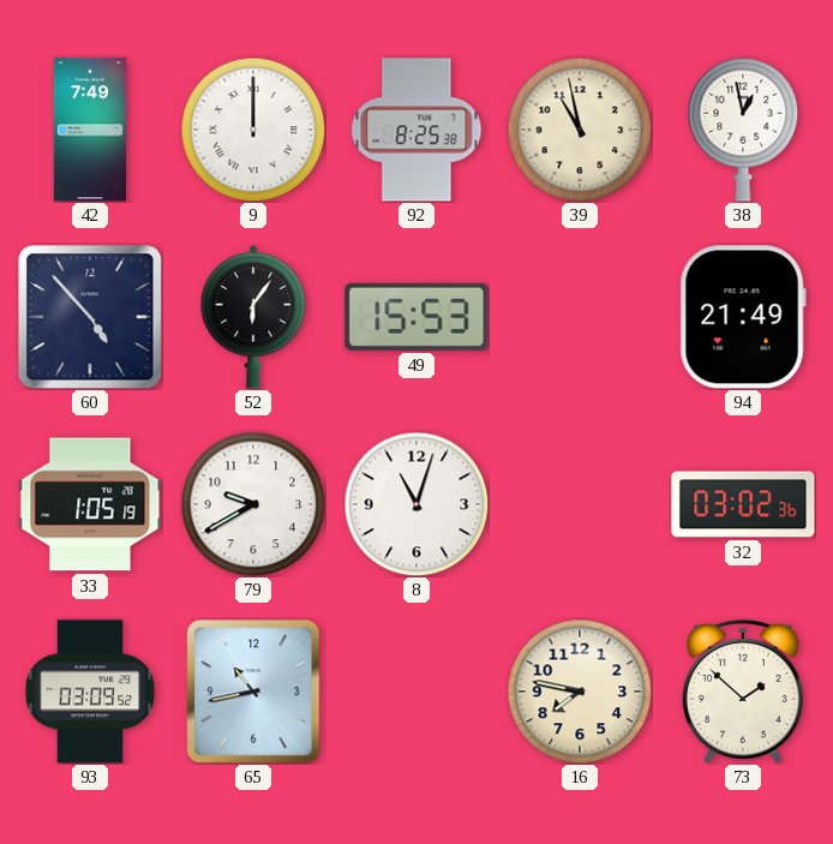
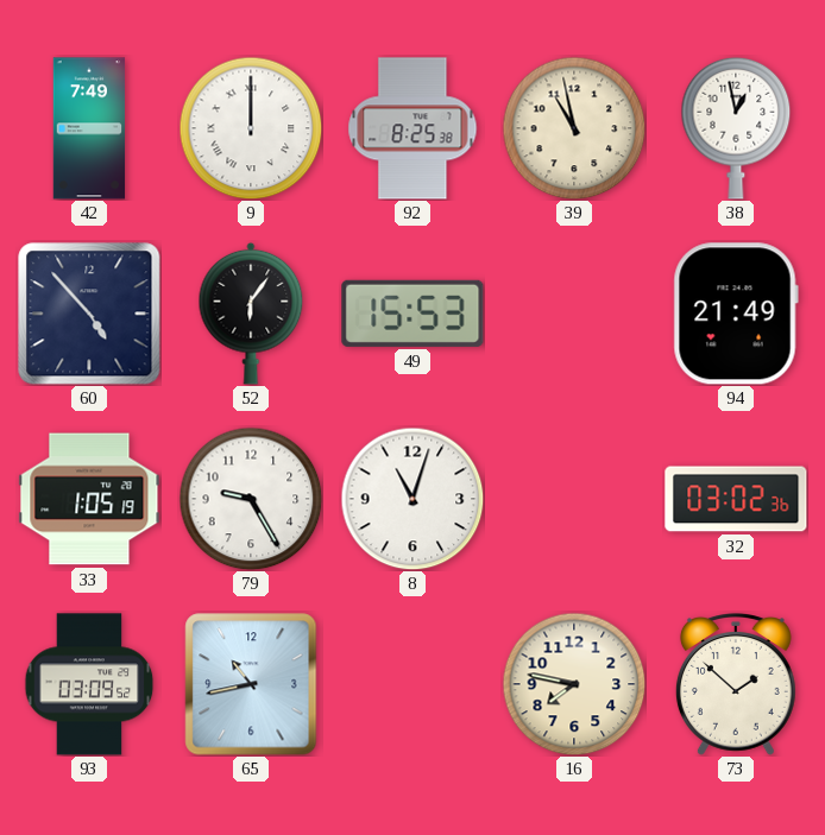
79: 9:40 -> 9:25 (251, 499)
